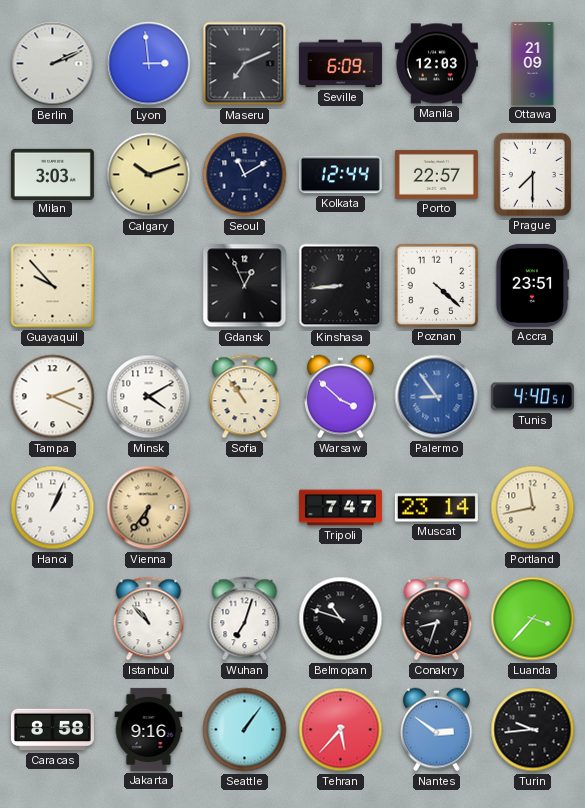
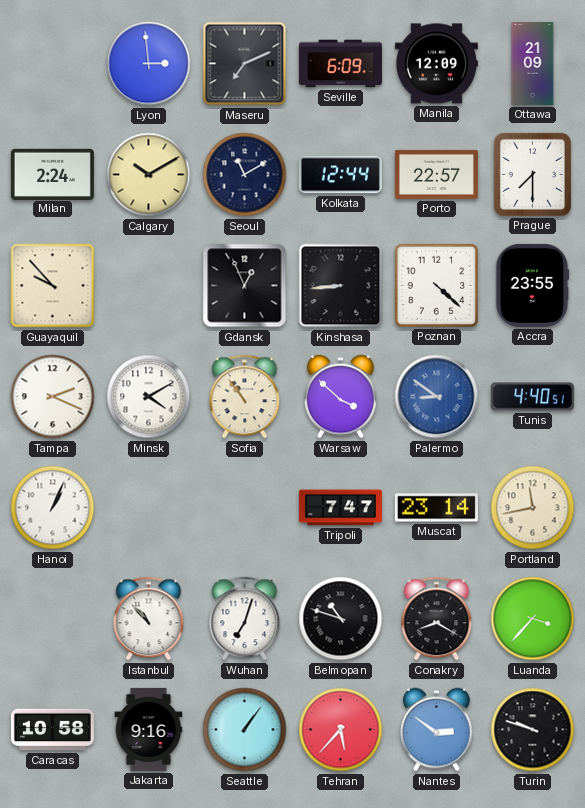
Berlin: 2:11 -> none (53, 64)
Manila: 12:03 -> 12:09 (436, 64)
Milan: 3:03 -> 2:24 (52, 174)
Calgary: 10:12 -> 10:10 (149, 175)
Accra: 23:51 -> 23:55 (532, 285)
Palermo: 8:54 -> 8:51 (437, 397)
Vienna: 6:36 -> none (149, 508)
Conakry: 8:33 -> 8:20 (437, 619)
Caracas: 8:58 -> 10:58 (52, 730)
Turin: 9:44 -> 9:48 (533, 730)
